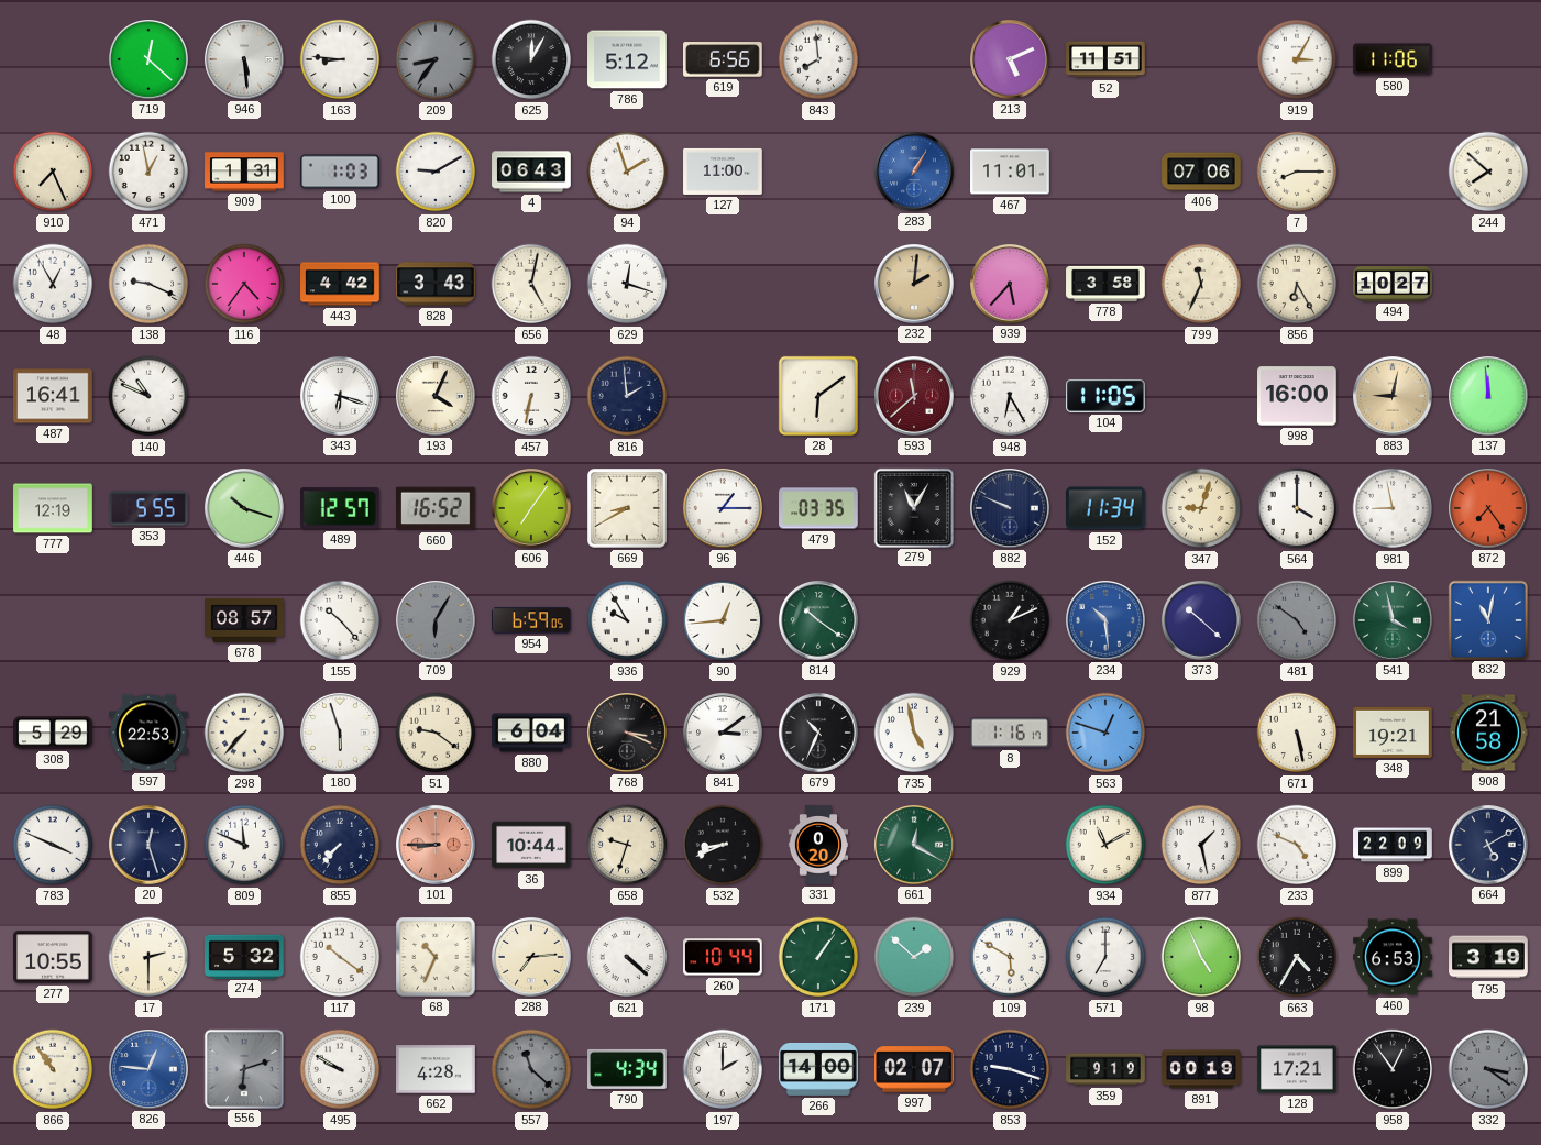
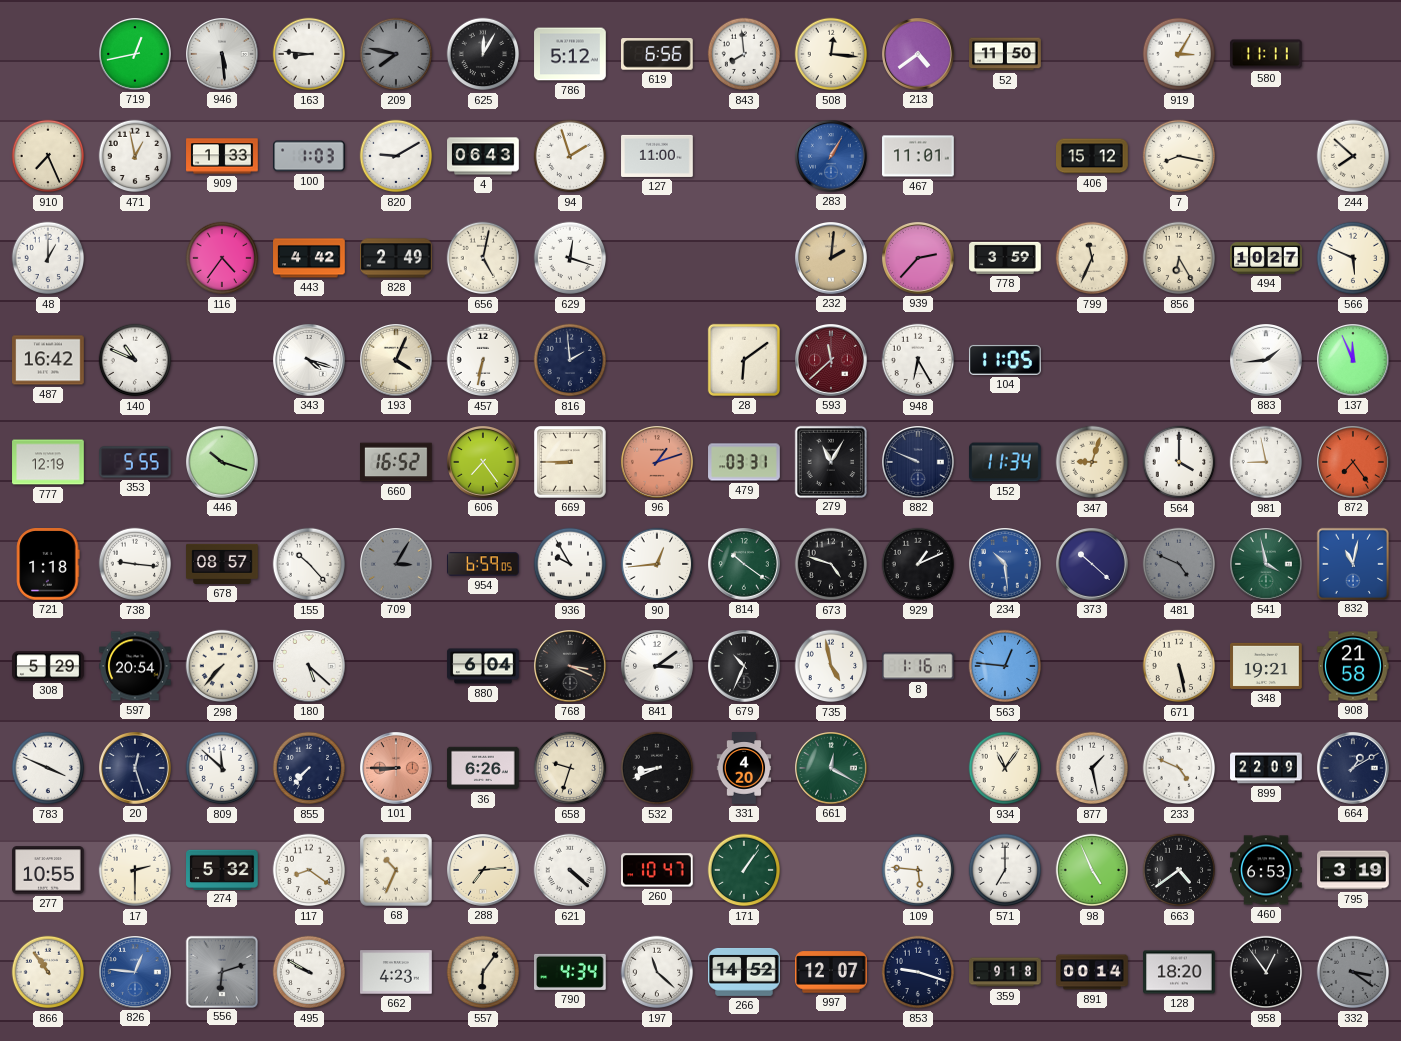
719: 12:22 -> 12:43 (136, 55)
209: 8:36 -> 7:47 (396, 54)
508: none -> 12:16 (831, 54)
213: 5:11 -> 4:39 (919, 55)
52: 11:51 -> 11:50 (1005, 54)
580: 11:06 -> 11:11 (1266, 54)
909: 1:31 -> 1:33 (222, 156)
406: 07:06 -> 15:12 (1092, 156)
7: 8:15 -> 8:17 (1179, 156)
48: 12:55 -> 1:00 (48, 258)
138: 9:19 -> none (148, 284)
828: 3:43 -> 2:49 (396, 258)
939: 5:37 -> 2:37 (919, 259)
778: 3:58 -> 3:59 (1005, 258)
566: none -> 5:49 (1353, 258)
487: 16:41 -> 16:42 (48, 360)
343: 6:18 -> 4:18 (310, 361)
998: 16:00 -> none (1297, 396)
883: 9:02 -> 1:44 (1267, 361)
883 dial: champagne -> white (1267, 361)
137: 11:59 -> 11:56 (1354, 361)
489: 12:57 -> none (341, 508)
606: 7:06 -> 7:24 (484, 463)
669: 8:40 -> 8:45 (570, 462)
96: 1:15 -> 1:12 (658, 463)
96 dial: white -> salmon (658, 463)
479: 03:35 -> 03:31 (744, 462)
721: none -> 1:18 (48, 564)
738: none -> 9:16 (135, 564)
709: 6:05 -> 3:05 (397, 565)
673: none -> 4:48 (831, 564)
481: 4:51 -> 4:49 (1179, 564)
597: 22:53 -> 20:54 (135, 666)
180: 5:57 -> 5:22 (310, 667)
51: 9:21 -> none (436, 733)
563: 12:48 -> 12:46 (1005, 666)
809: 11:49 -> 11:52 (222, 768)
36: 10:44 -> 6:26 (483, 768)
331: 0:20 -> 4:20 (744, 768)
934: 11:10 -> 11:06 (1005, 768)
664: 5:10 -> 1:10 (1354, 769)
117: 10:21 -> 8:21 (309, 870)
260: 10:44 -> 10:47 (658, 870)
239: 1:52 -> none (914, 957)
109: 5:50 -> 5:46 (918, 870)
663: 4:35 -> 4:39 (1179, 870)
662: 4:28 -> 4:23 (396, 972)
557: 11:22 -> 6:06 (483, 972)
557 dial: grey -> cream (483, 972)
197: 2:00 -> 11:22 (657, 972)
266: 14:00 -> 14:52 (744, 972)
997: 02:07 -> 12:07 (831, 972)
359: 9:19 -> 9:18 (1005, 972)
891: 00:19 -> 00:14 (1092, 972)
128: 17:21 -> 18:20 (1179, 972)
